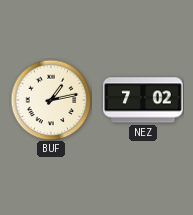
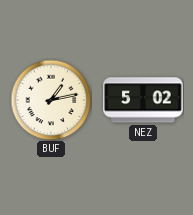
NEZ: 7:02 -> 5:02 (143, 100)
